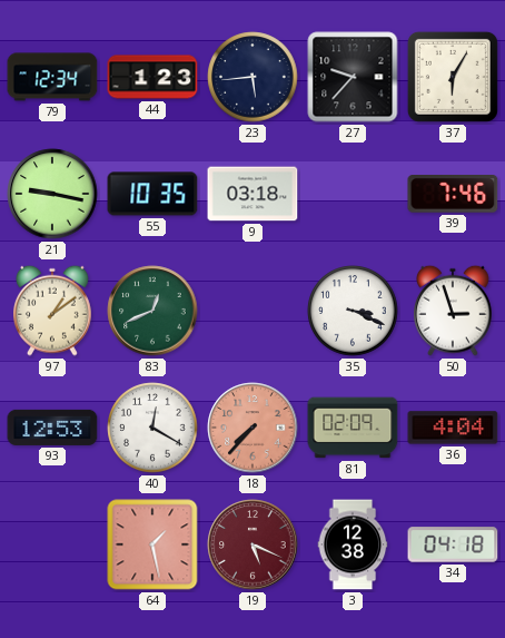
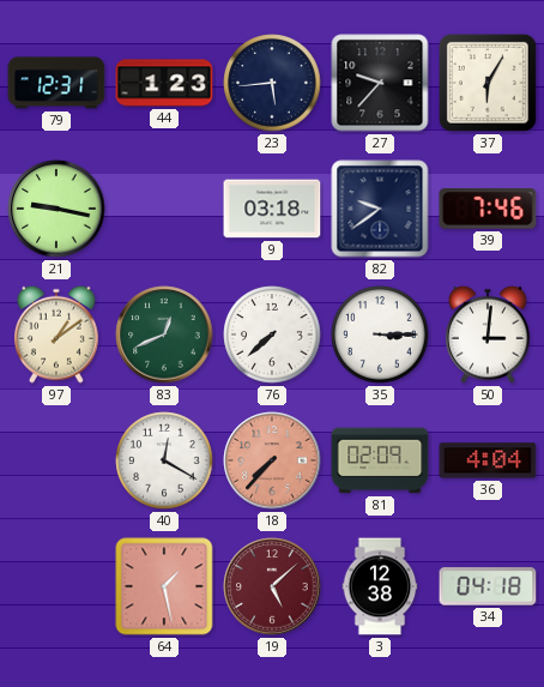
79: 12:34 -> 12:31 (56, 83)
55: 10:35 -> none (152, 194)
82: none -> 9:39 (380, 209)
76: none -> 7:38 (272, 335)
35: 3:19 -> 3:15 (380, 335)
50: 2:57 -> 3:01 (489, 335)
93: 12:53 -> none (52, 428)
19: 5:19 -> 5:08 (272, 586)
